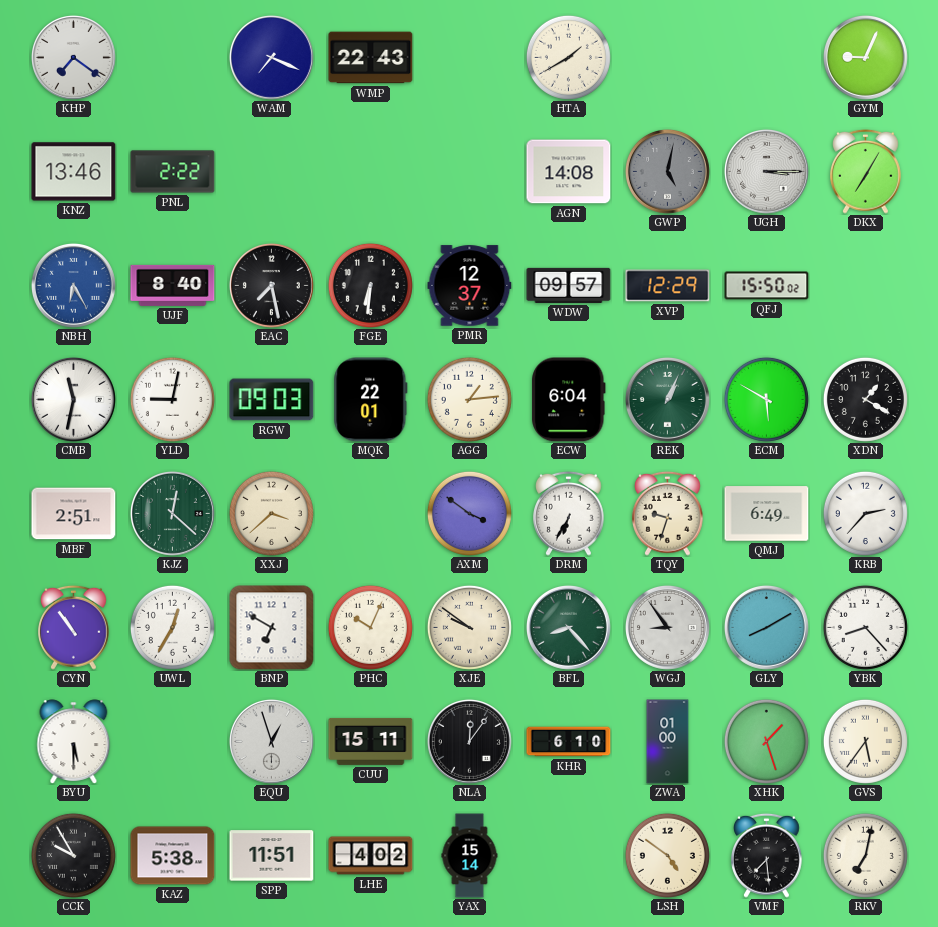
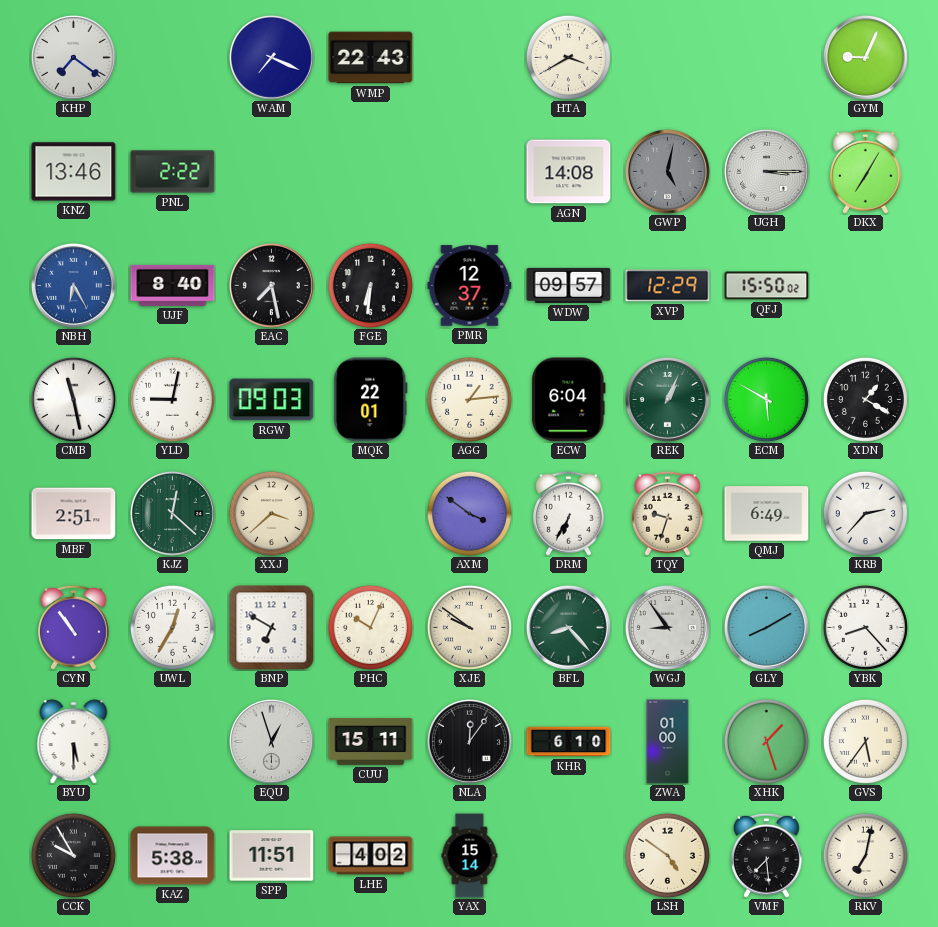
HTA: 1:40 -> 3:40 (568, 57)
CMB: 11:32 -> 11:28 (73, 399)
